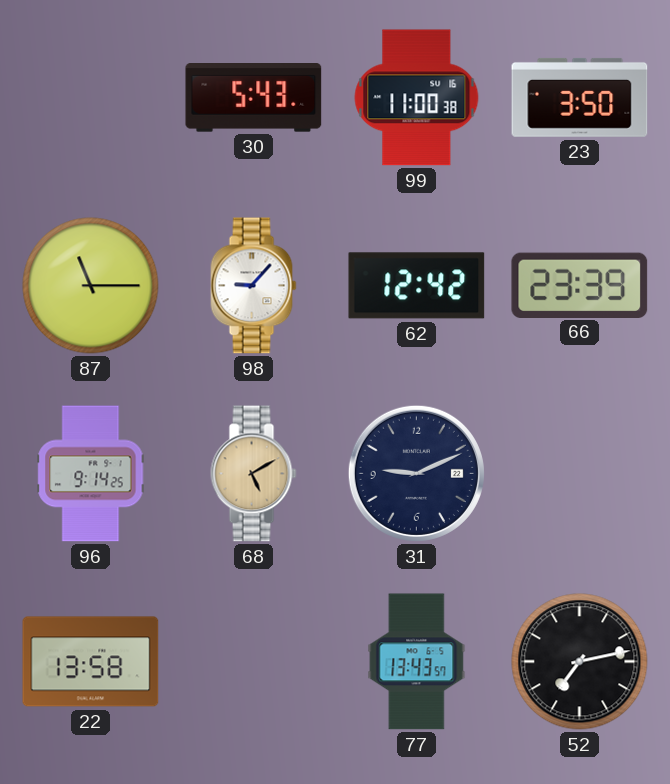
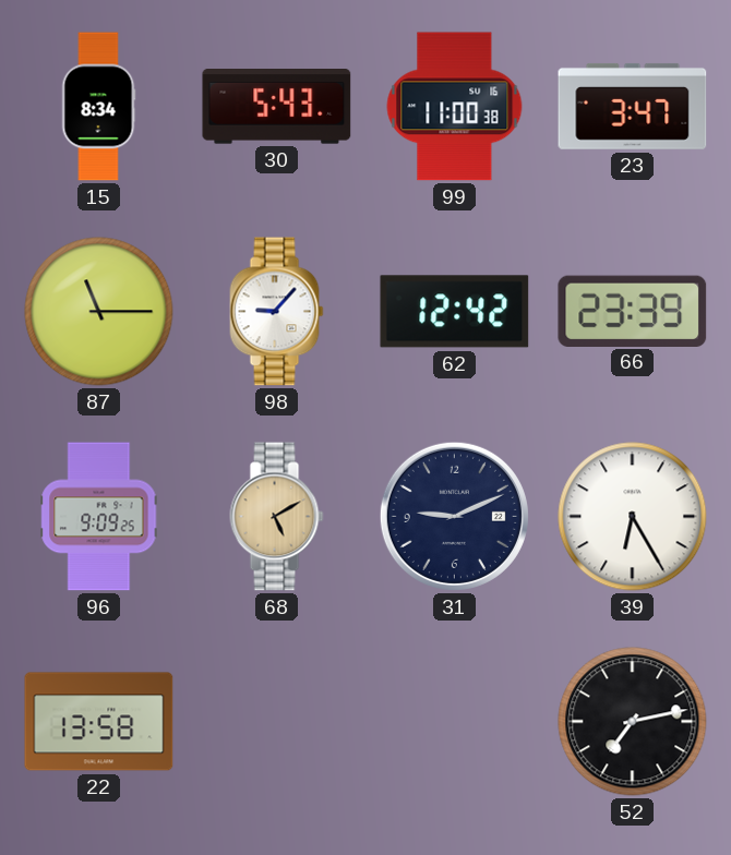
15: none -> 8:34 (98, 107)
23: 3:50 -> 3:47 (633, 106)
96: 9:14 -> 9:09 (99, 517)
39: none -> 6:25 (633, 517)
77: 13:43 -> none (417, 662)
